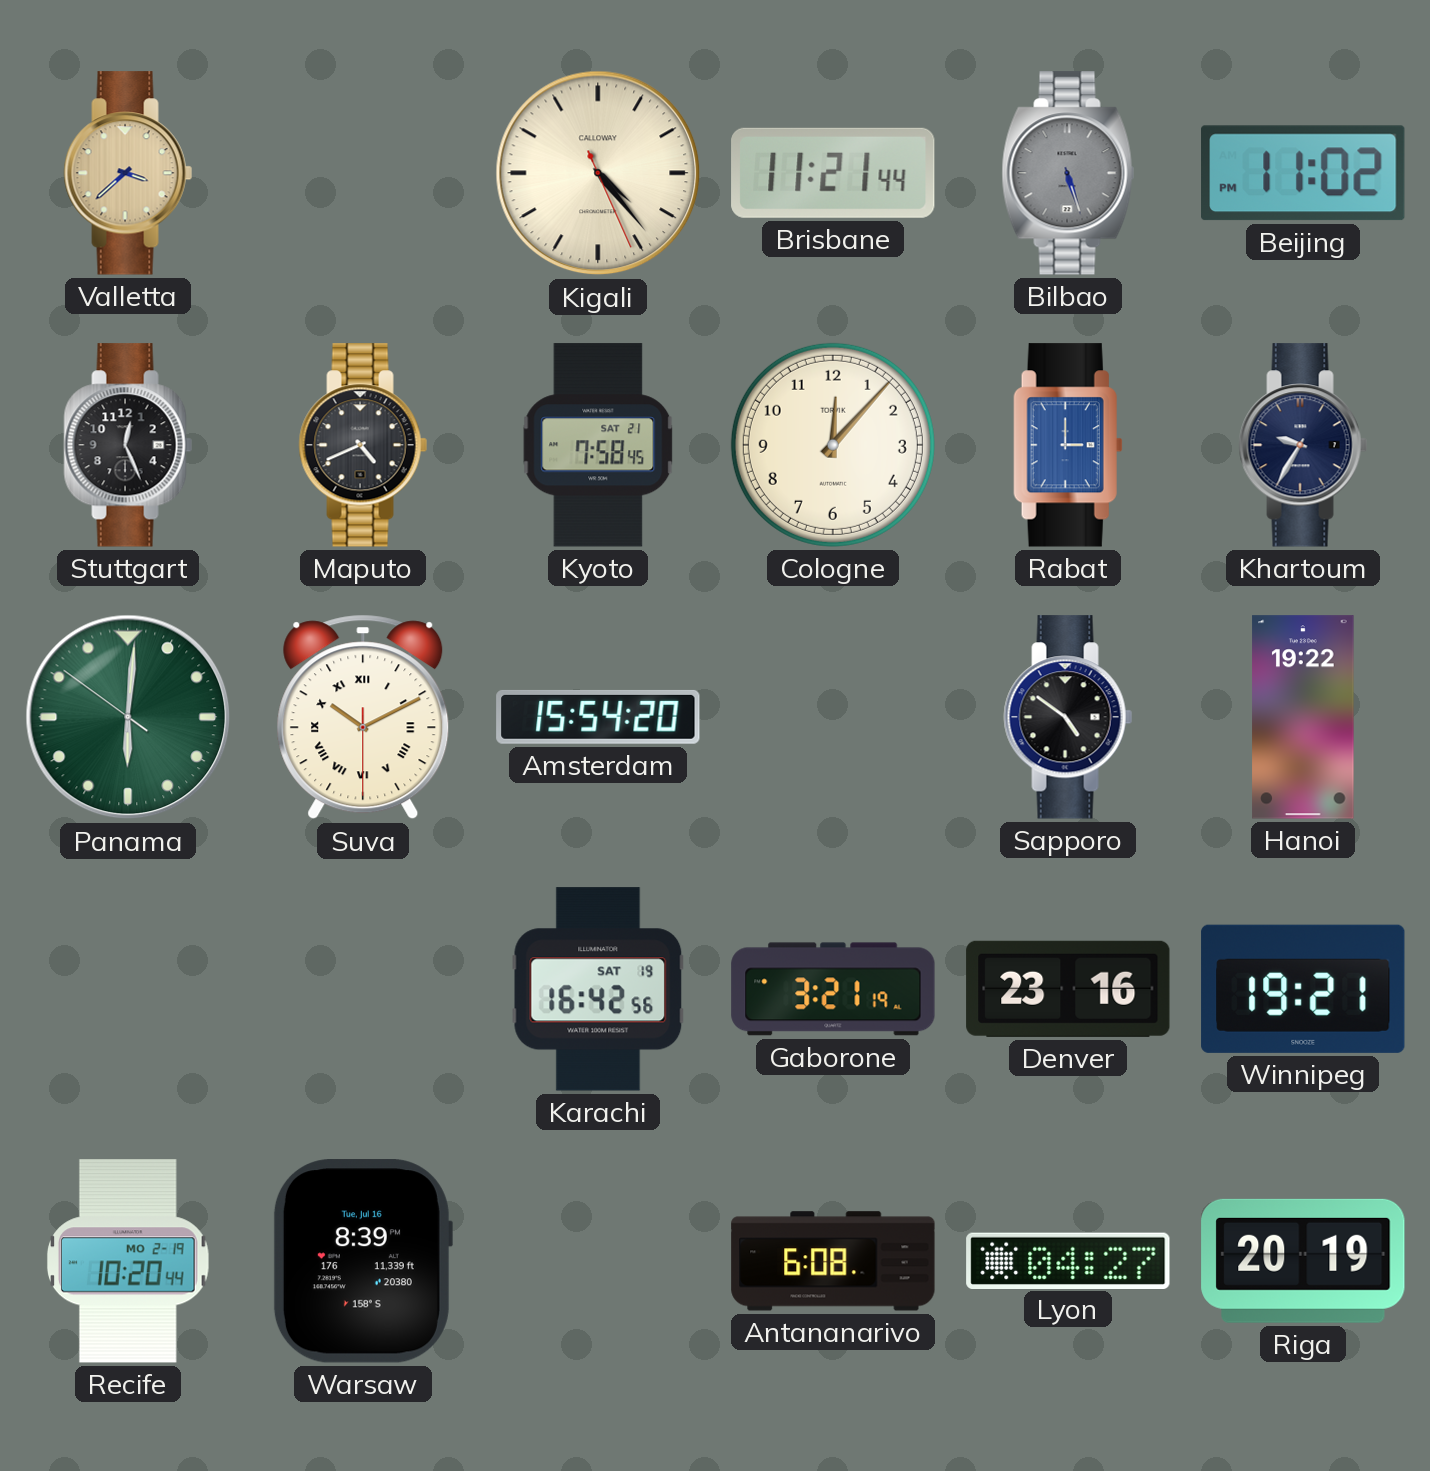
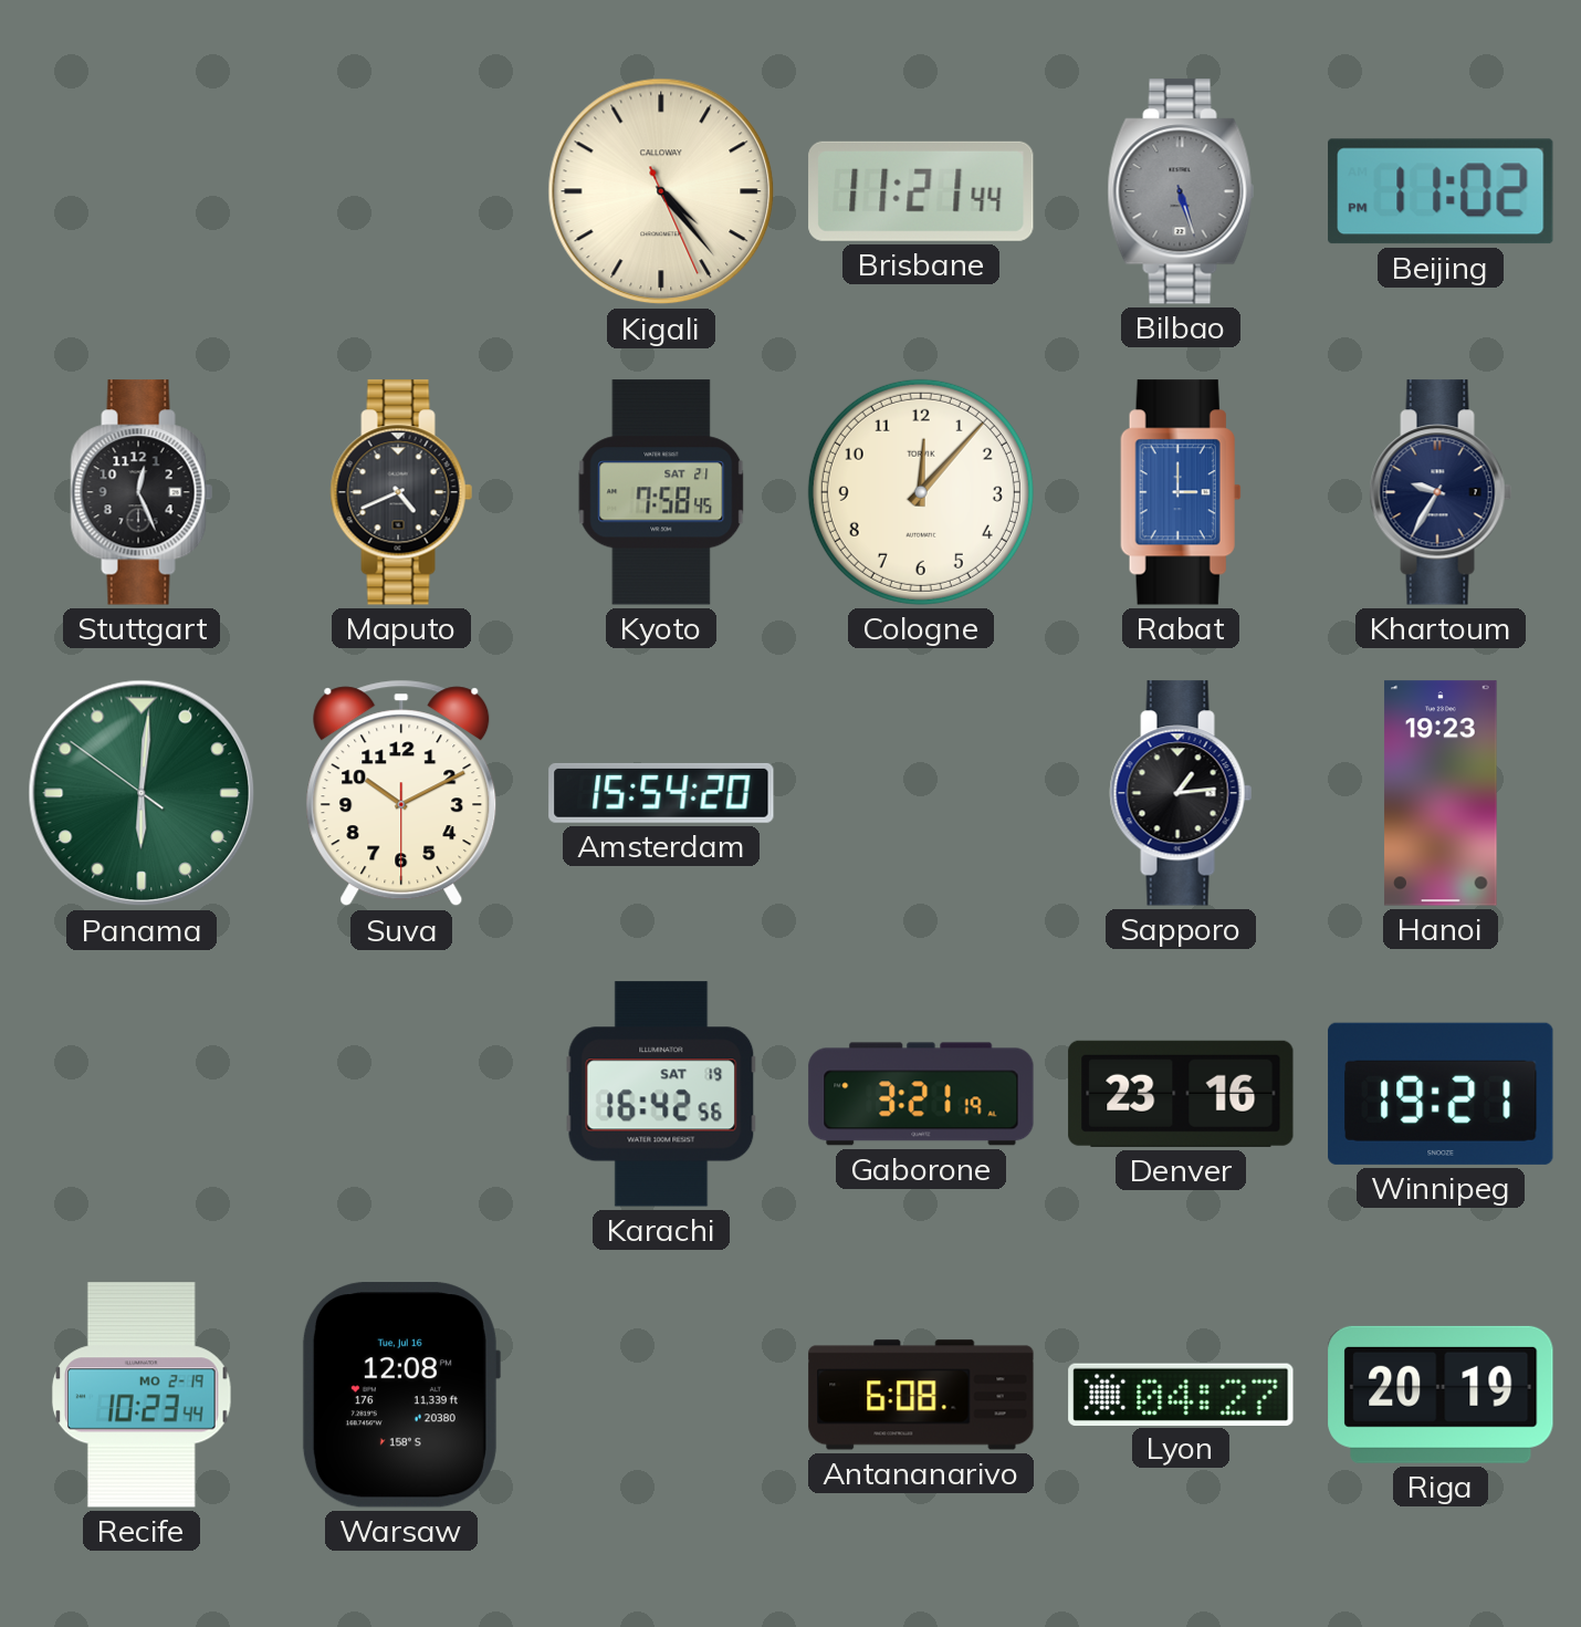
Valletta: 3:38 -> none (128, 173)
Suva numerals: Roman -> Arabic (401, 793)
Sapporo: 4:51 -> 1:14 (1181, 793)
Hanoi: 19:22 -> 19:23 (1441, 793)
Recife: 10:20 -> 10:23 (142, 1395)
Warsaw: 8:39 -> 12:08 (400, 1395)
